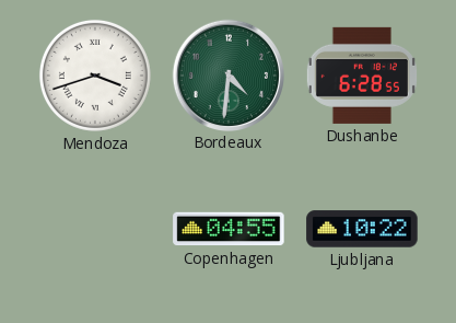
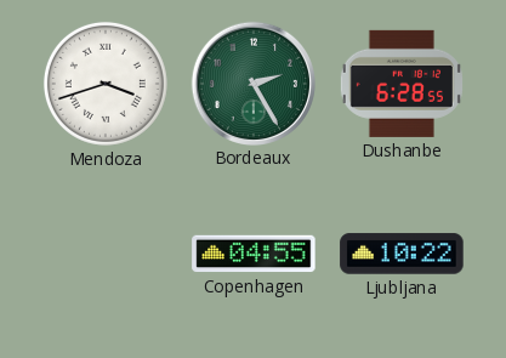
Bordeaux: 4:31 -> 2:25 (252, 83)
